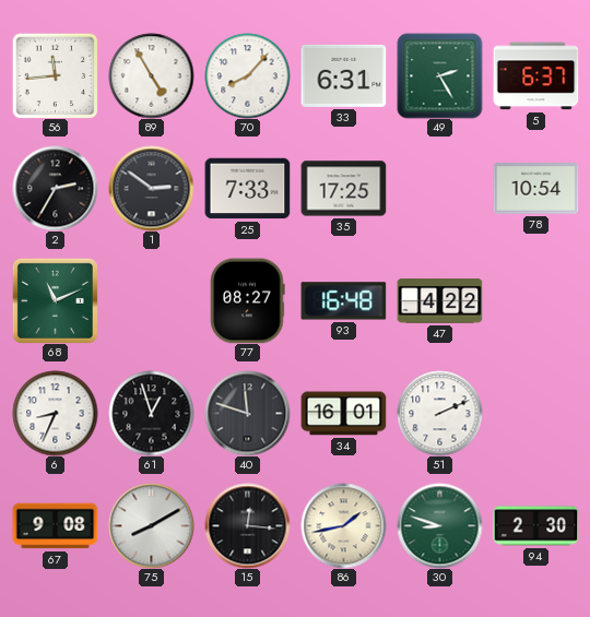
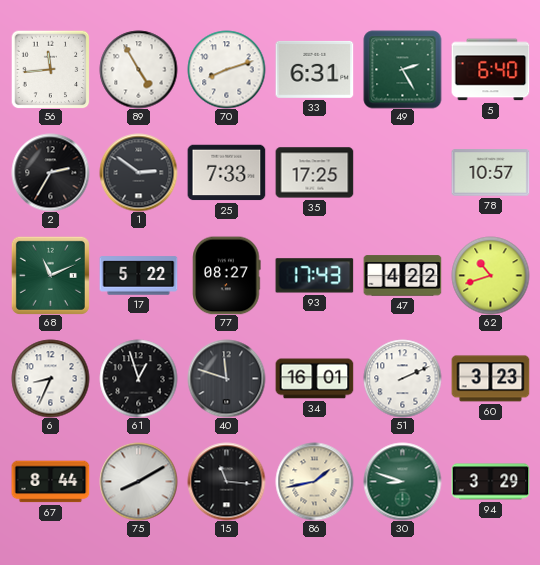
70: 8:07 -> 8:12 (226, 69)
5: 6:37 -> 6:40 (490, 70)
78: 10:54 -> 10:57 (490, 173)
17: none -> 5:22 (138, 276)
93: 16:48 -> 17:43 (314, 276)
62: none -> 10:42 (490, 275)
60: none -> 3:23 (490, 379)
67: 9:08 -> 8:44 (50, 482)
15: 12:16 -> 11:16 (226, 481)
94: 2:30 -> 3:29 (490, 482)
